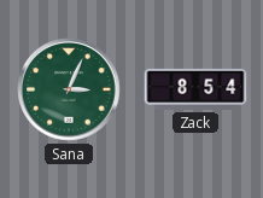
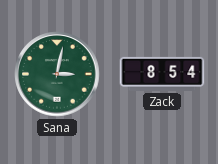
Sana: 3:04 -> 3:02 (57, 74)
